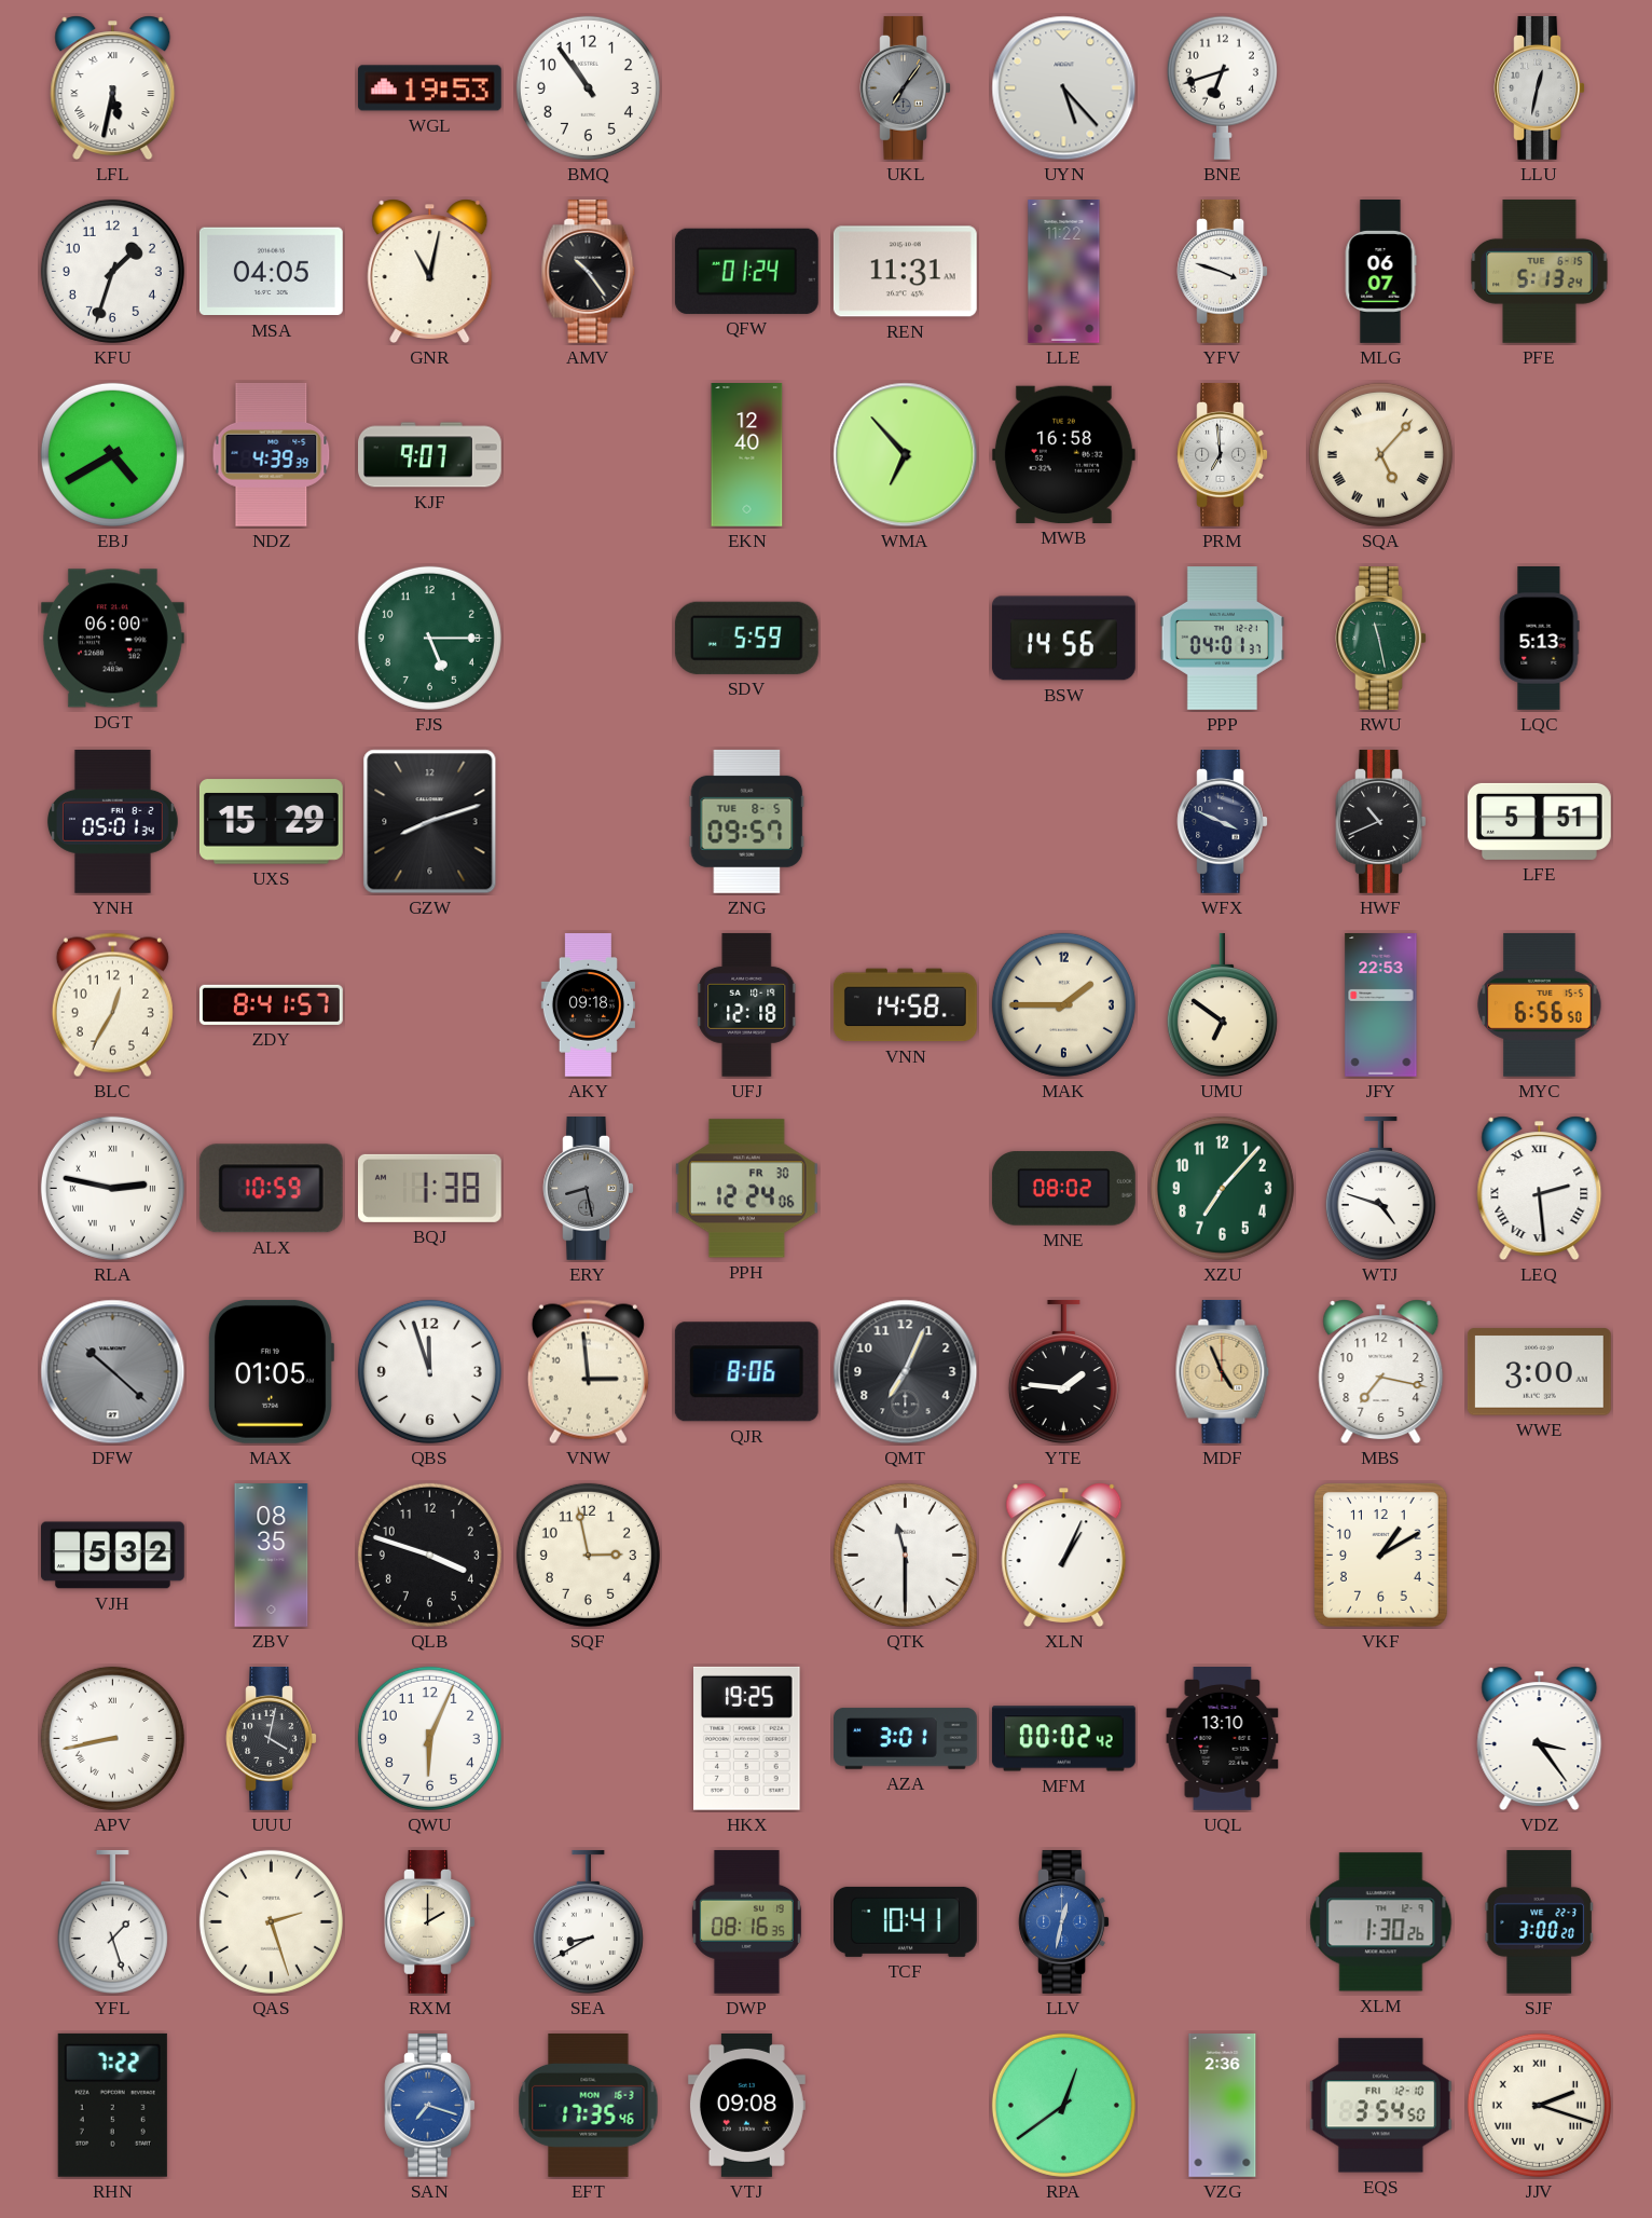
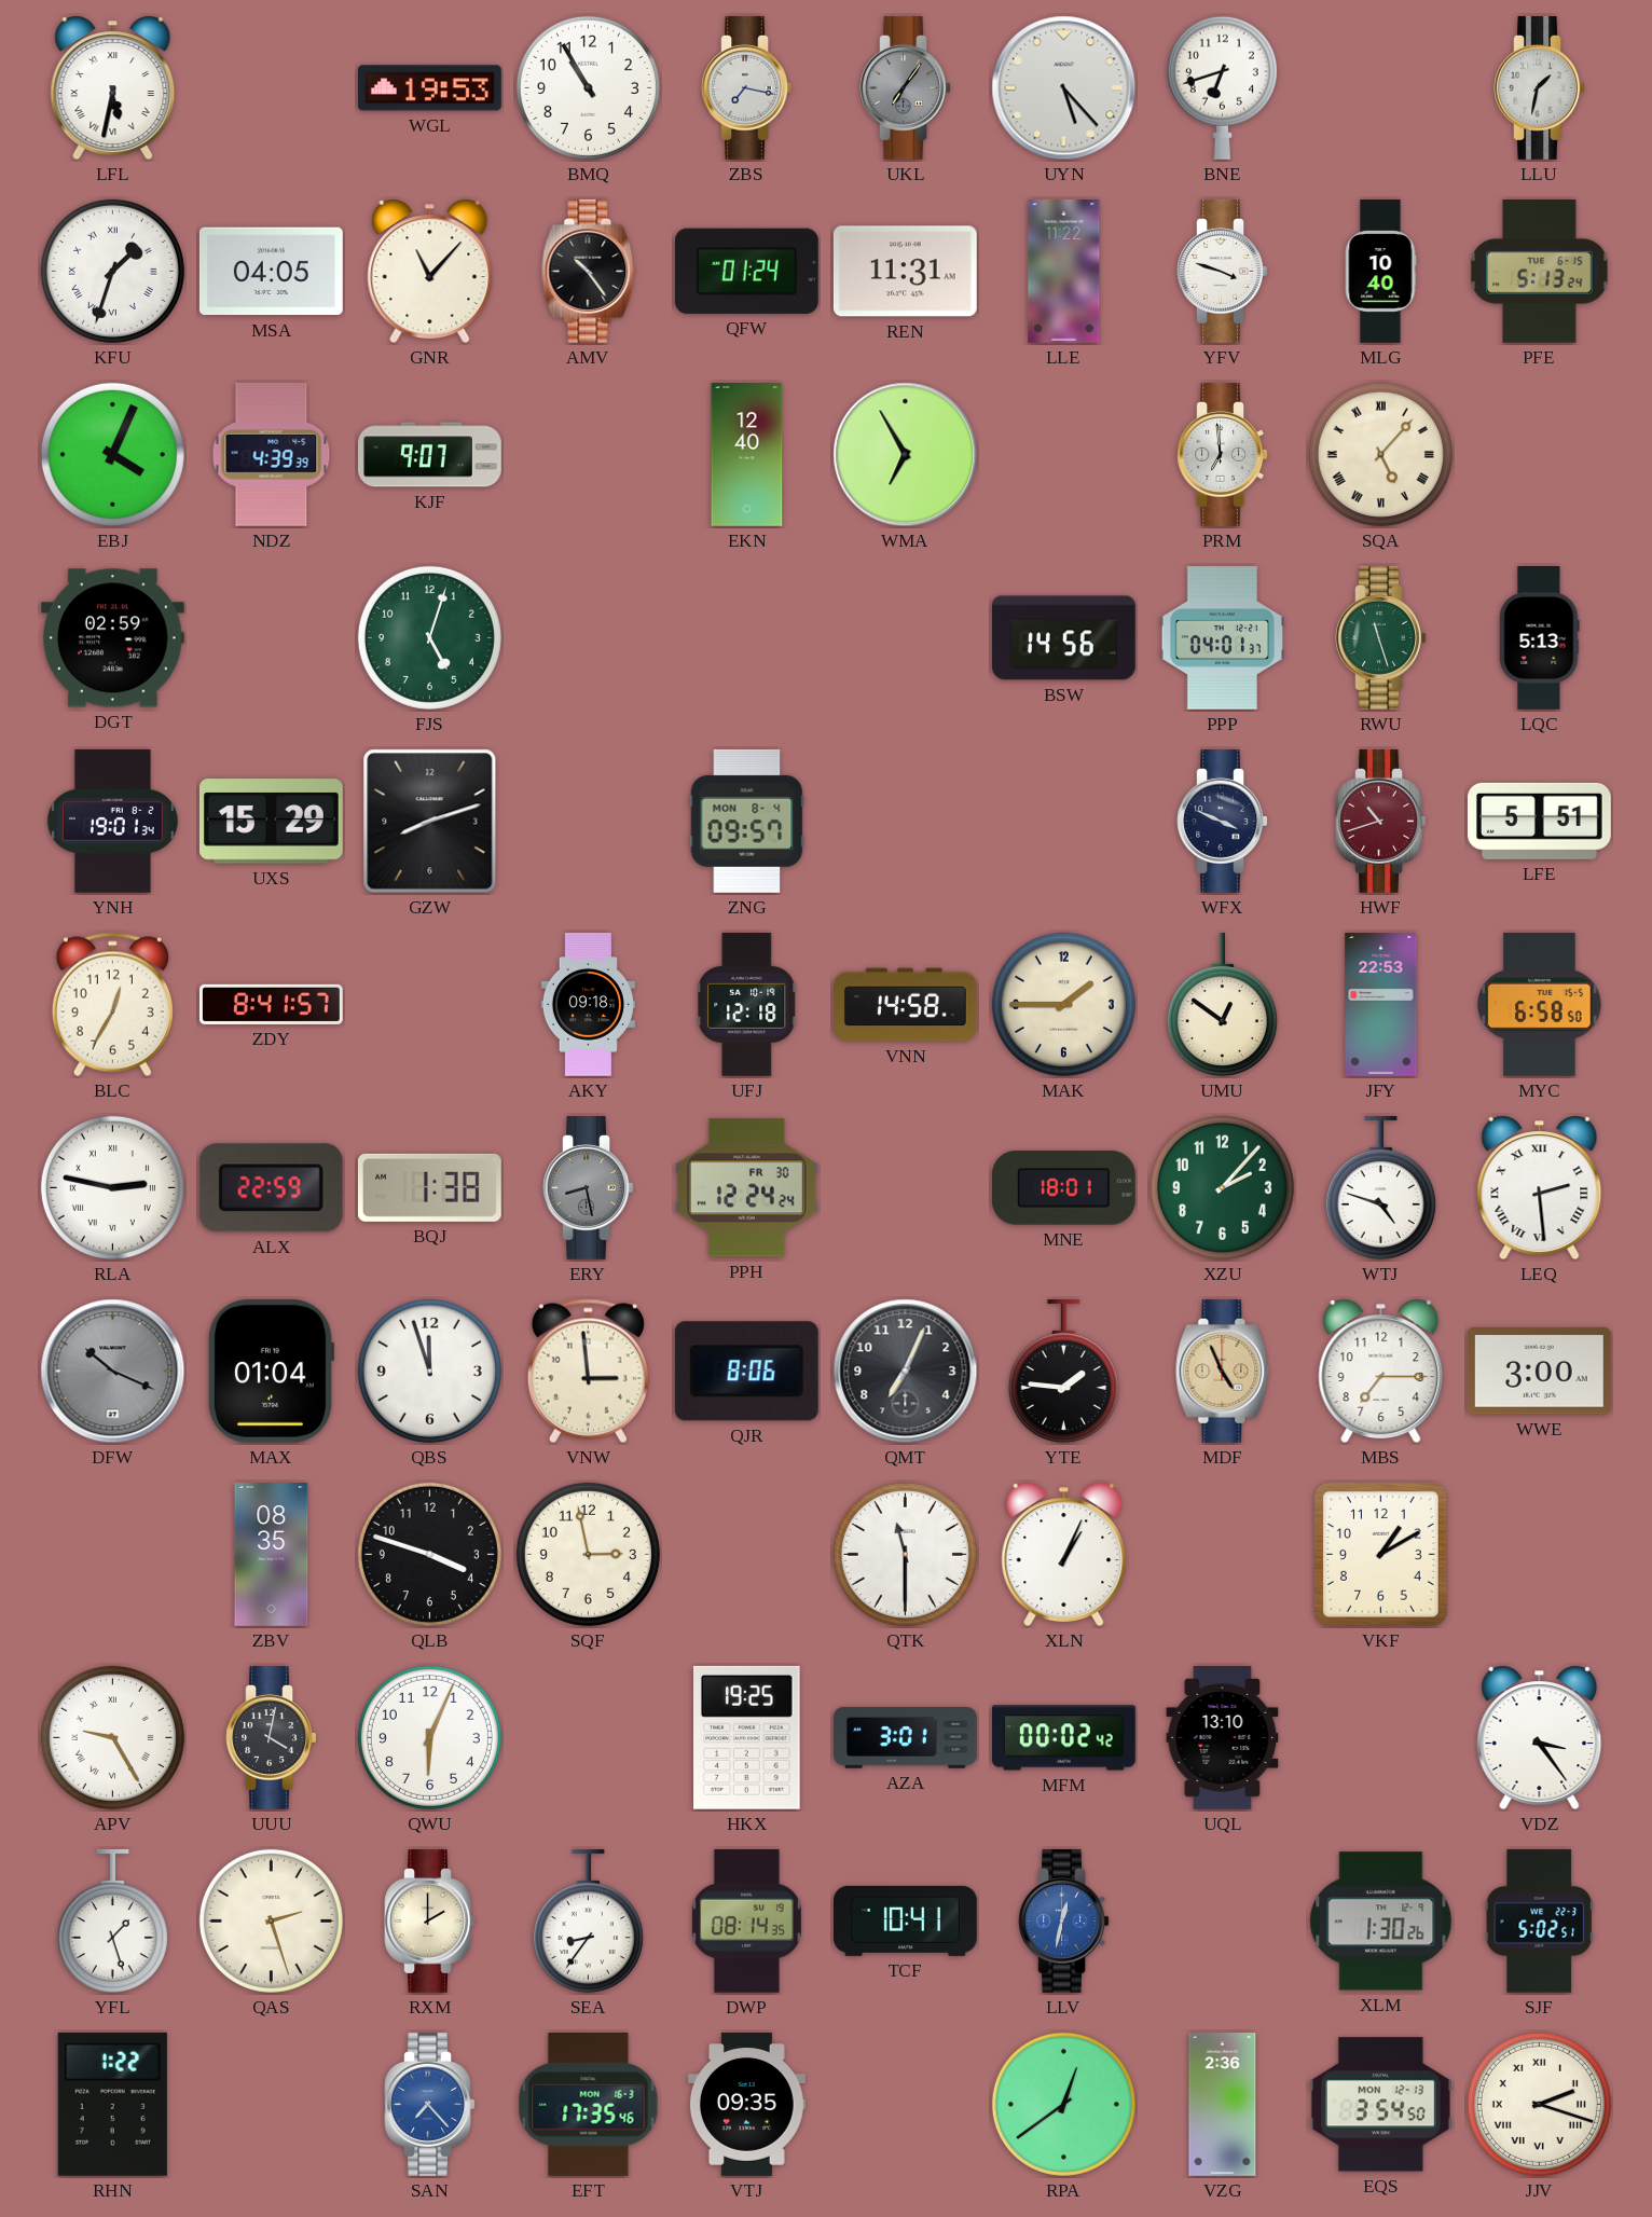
BMQ: 10:54 -> 10:55 (588, 87)
ZBS: none -> 7:17 (747, 87)
LLU: 12:32 -> 1:32 (1540, 87)
KFU numerals: Arabic -> Roman (112, 271)
GNR: 11:02 -> 11:07 (430, 272)
MLG: 06:07 -> 10:40 (1380, 272)
EBJ: 4:40 -> 4:04 (112, 454)
WMA: 6:53 -> 6:55 (906, 455)
MWB: 16:58 -> none (1063, 454)
DGT: 06:00 -> 02:59 (112, 638)
FJS: 5:15 -> 5:03 (429, 637)
SDV: 5:59 -> none (746, 638)
RWU: 11:28 -> 11:27 (1381, 637)
YNH: 05:01 -> 19:01 (112, 821)
ZNG date: TUE 8-5 -> MON 8-4 (747, 821)
HWF: 10:41 -> 10:42 (1381, 821)
HWF dial: black -> burgundy (1381, 821)
UMU: 6:51 -> 12:51 (1222, 1005)
MYC: 6:56 -> 6:58 (1540, 1004)
ALX: 10:59 -> 22:59 (271, 1188)
PPH: 12:24:06 -> 12:24:24 (746, 1188)
MNE: 08:02 -> 18:01 (1063, 1188)
XZU: 7:07 -> 2:07 (1222, 1187)
DFW: 10:22 -> 10:19 (113, 1372)
MAX: 01:05 -> 01:04 (271, 1371)
MBS: 7:17 -> 7:15 (1381, 1372)
VJH: 5:32 -> none (113, 1556)
APV: 8:43 -> 9:25 (112, 1737)
SEA: 8:40 -> 8:36 (588, 1922)
DWP: 08:16 -> 08:14 (746, 1920)
SJF: 3:00 -> 5:02 (1539, 1920)
RHN: 7:22 -> 1:22 (112, 2104)
SAN: 7:18 -> 7:23 (430, 2104)
VTJ: 09:08 -> 09:35 (746, 2104)
EQS date: FRI 12-10 -> MON 12-13 (1380, 2105)
